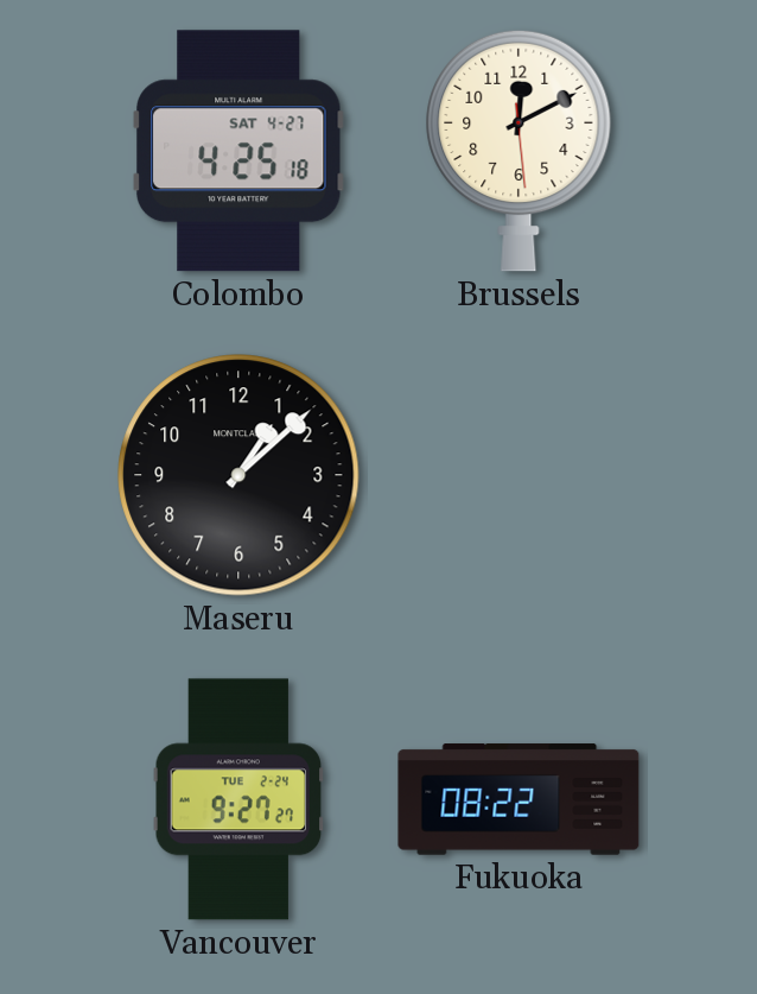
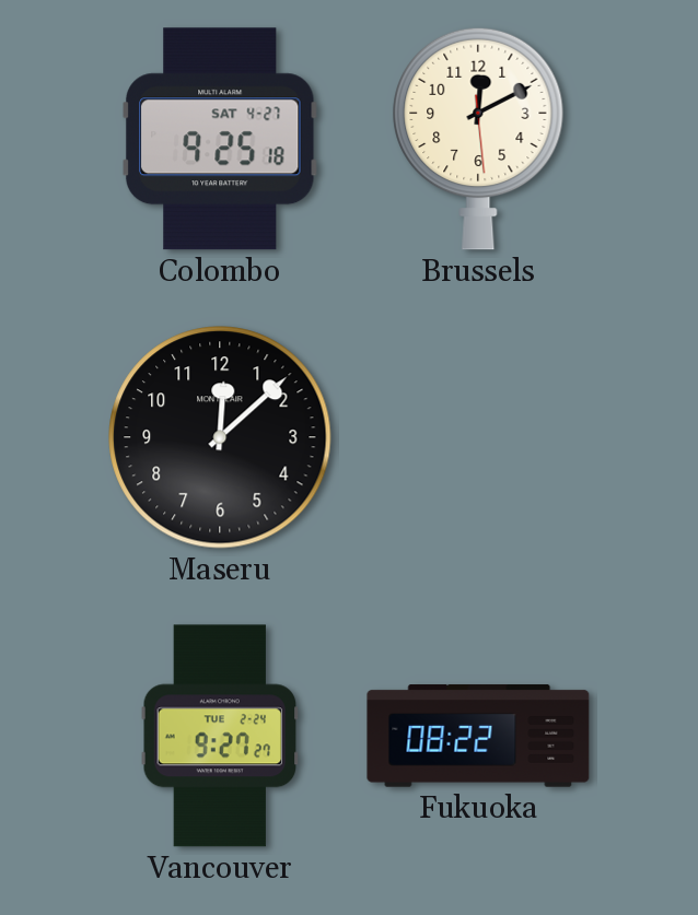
Colombo: 4:25 -> 9:25 (221, 139)
Maseru: 1:08 -> 12:08 (220, 437)
